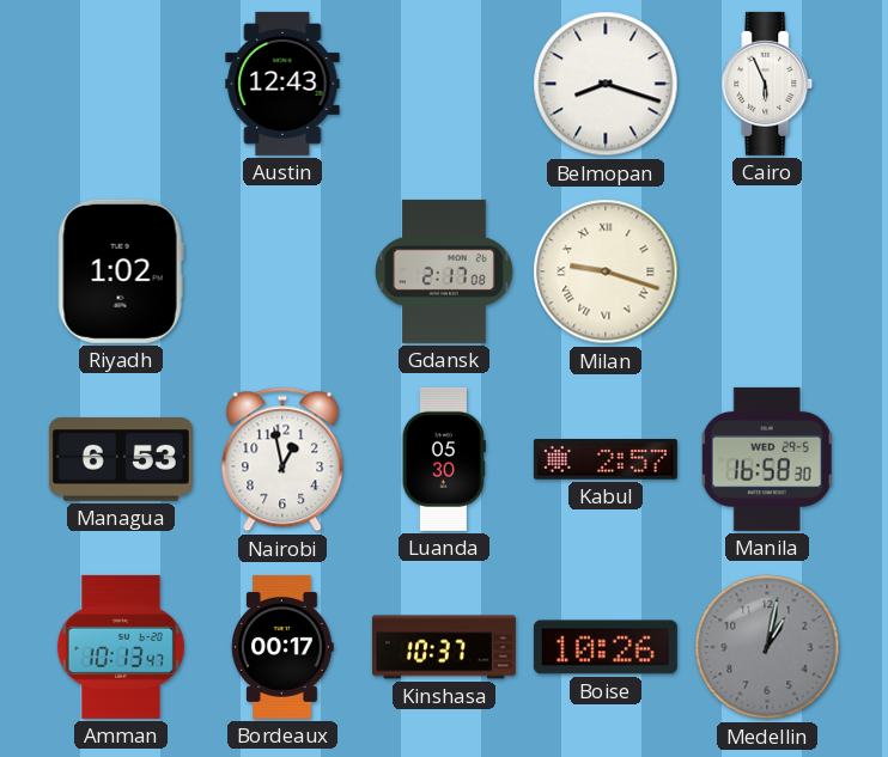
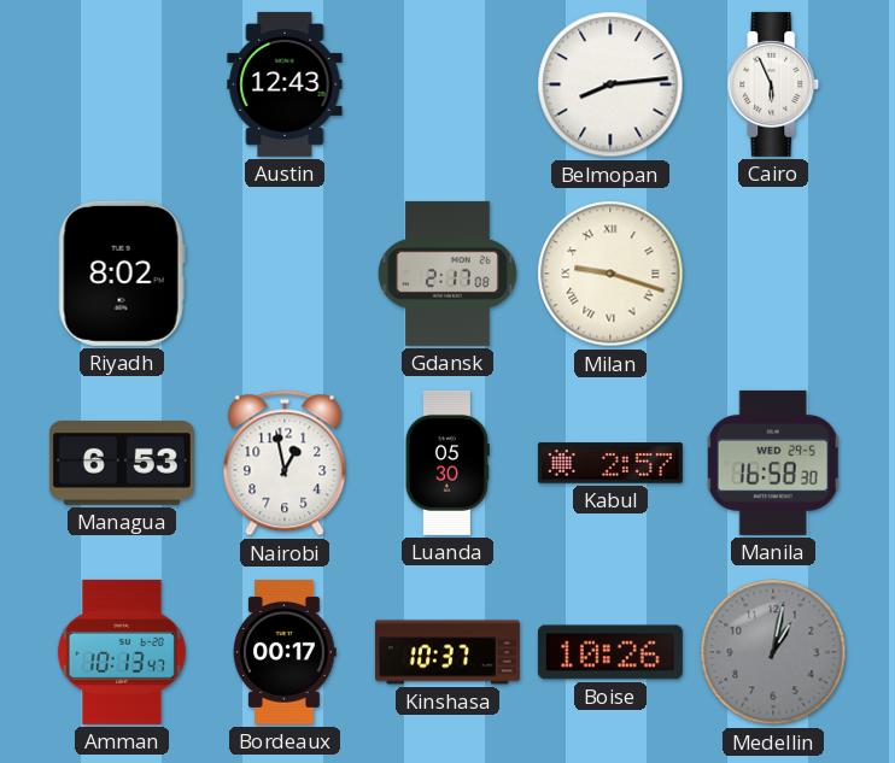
Belmopan: 8:18 -> 8:14 (610, 84)
Riyadh: 1:02 -> 8:02 (122, 274)
